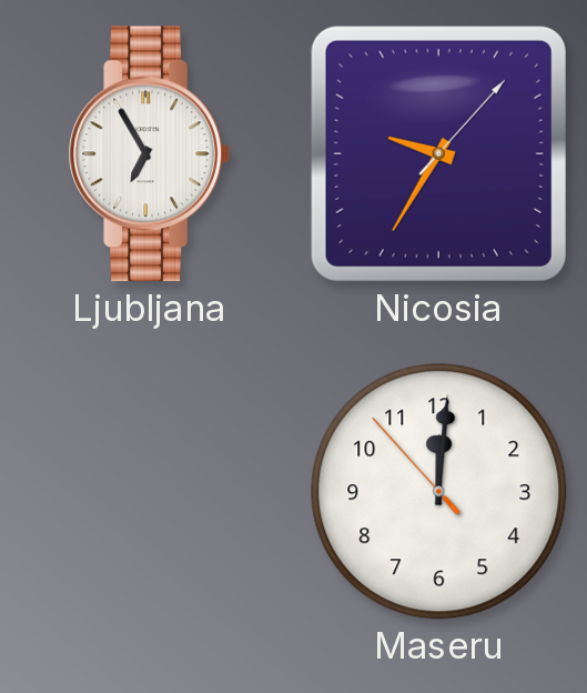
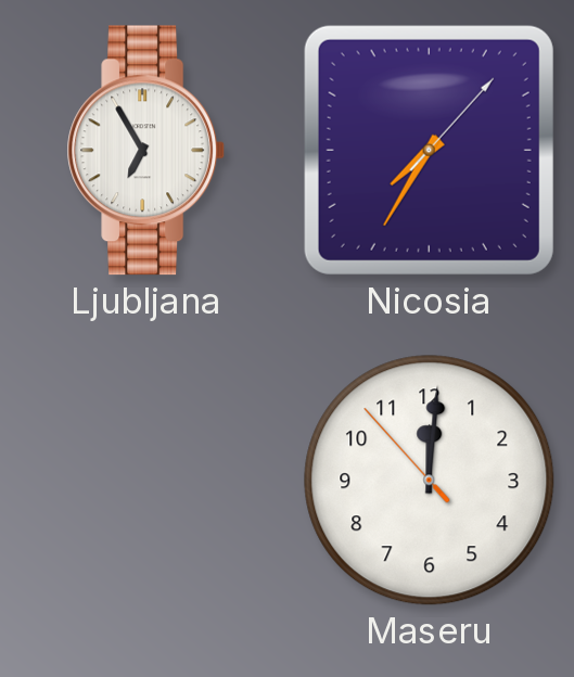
Nicosia: 9:35 -> 7:35 (429, 150)
